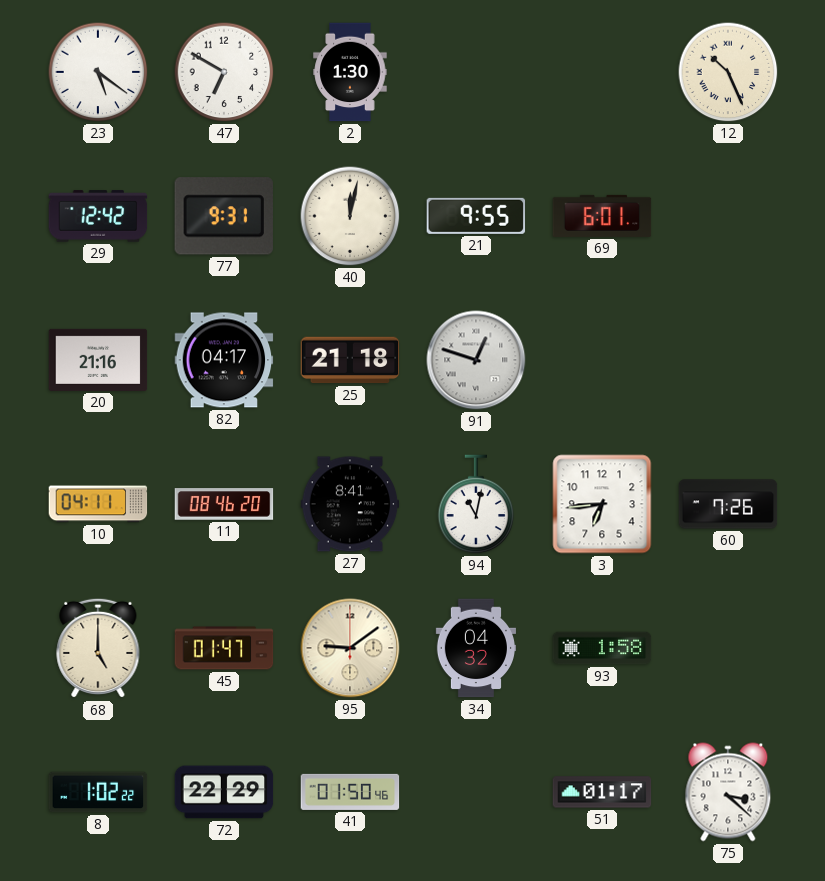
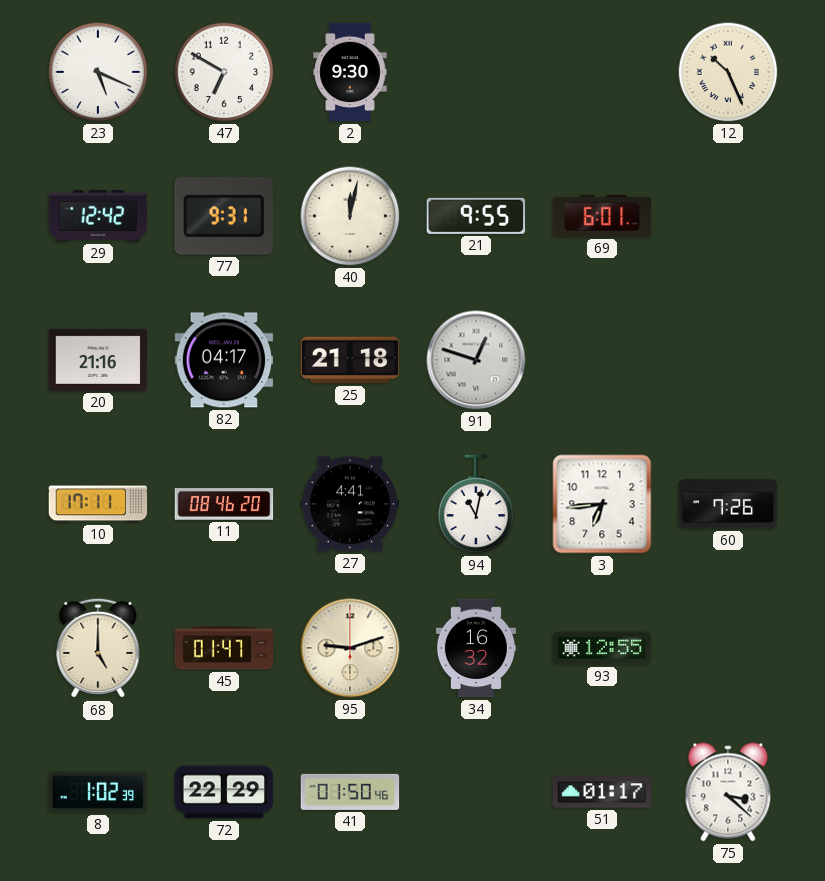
23: 5:21 -> 5:19 (98, 72)
2: 1:30 -> 9:30 (350, 72)
10: 04:11 -> 17:11 (98, 504)
27: 8:41 -> 4:41 (350, 504)
95: 9:09 -> 9:12 (350, 648)
34: 04:32 -> 16:32 (475, 648)
93: 1:58 -> 12:55 (602, 648)
8: 1:02:22 -> 1:02:39 (98, 792)
